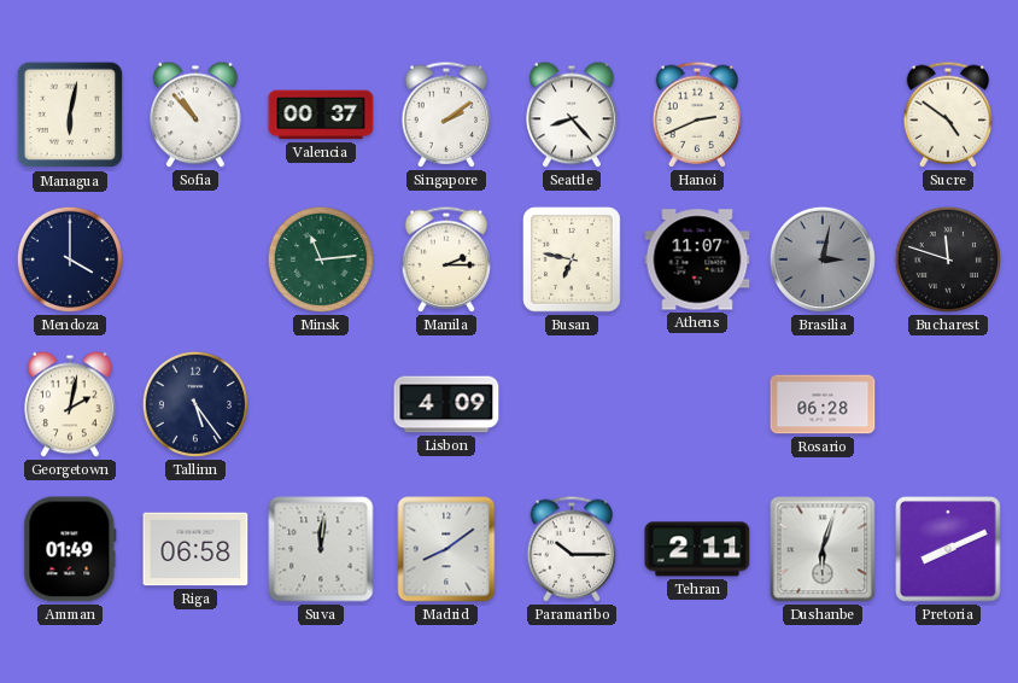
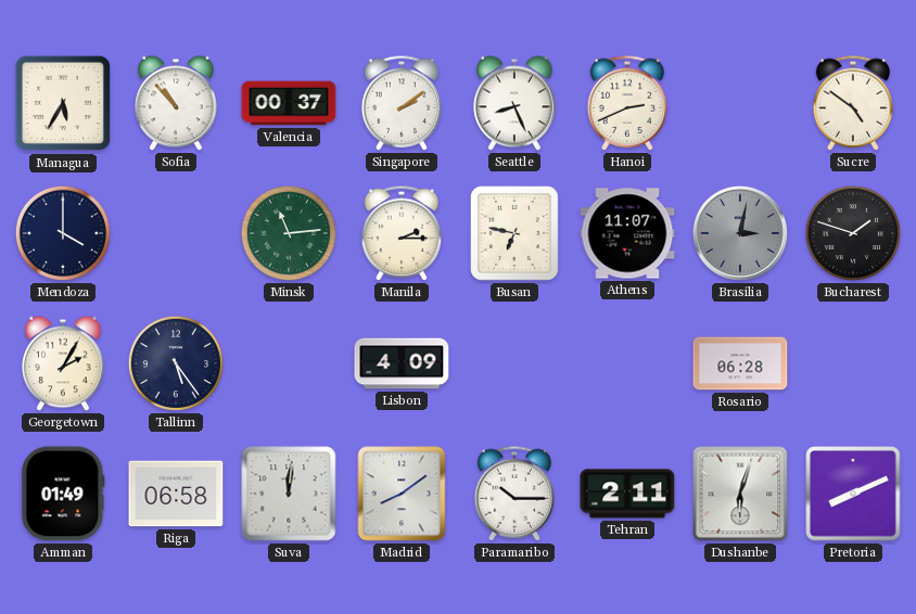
Managua: 6:02 -> 5:35 (63, 103)
Seattle: 8:23 -> 8:26 (514, 103)
Bucharest: 11:48 -> 1:48 (853, 233)
Georgetown: 2:02 -> 2:05 (63, 363)
